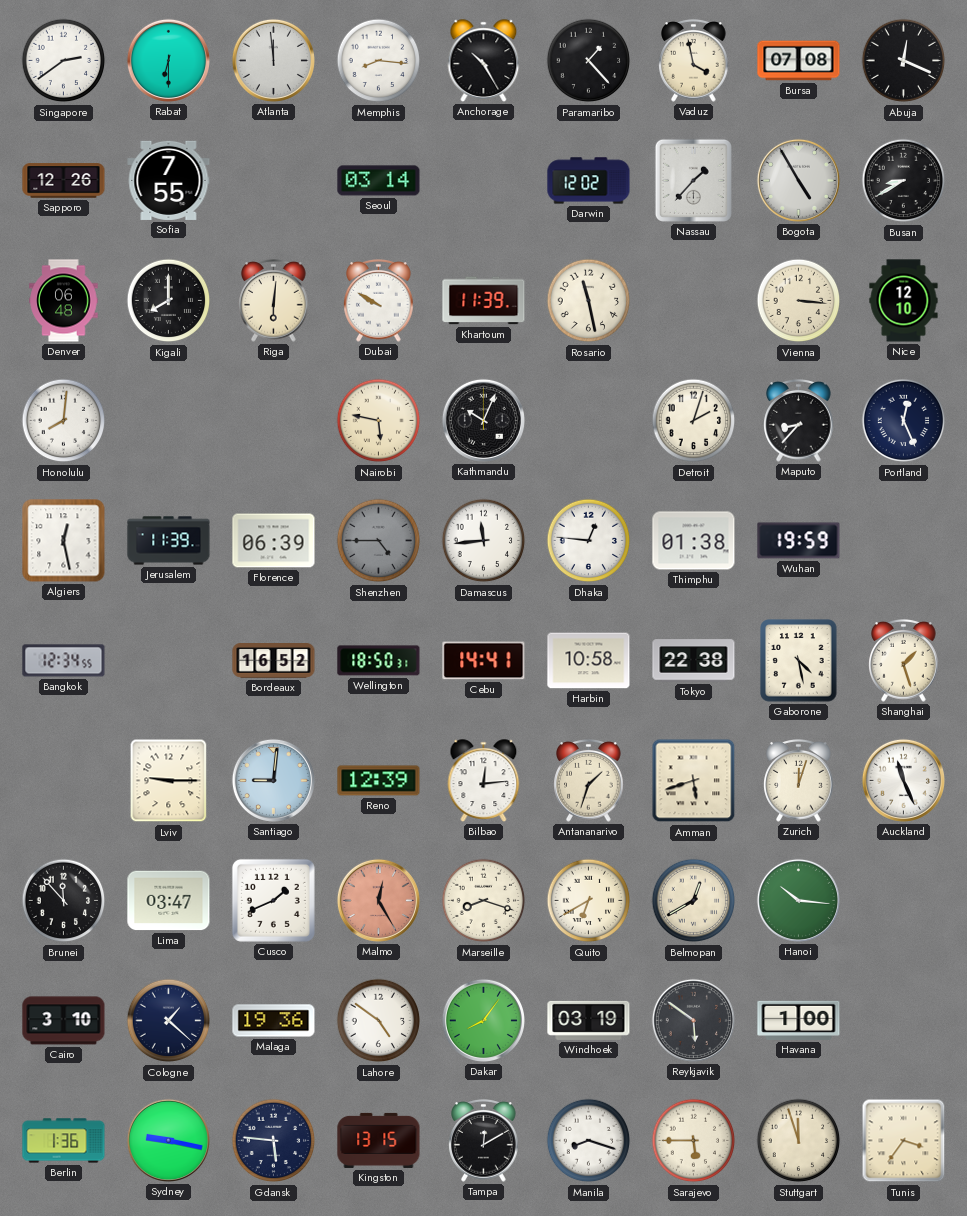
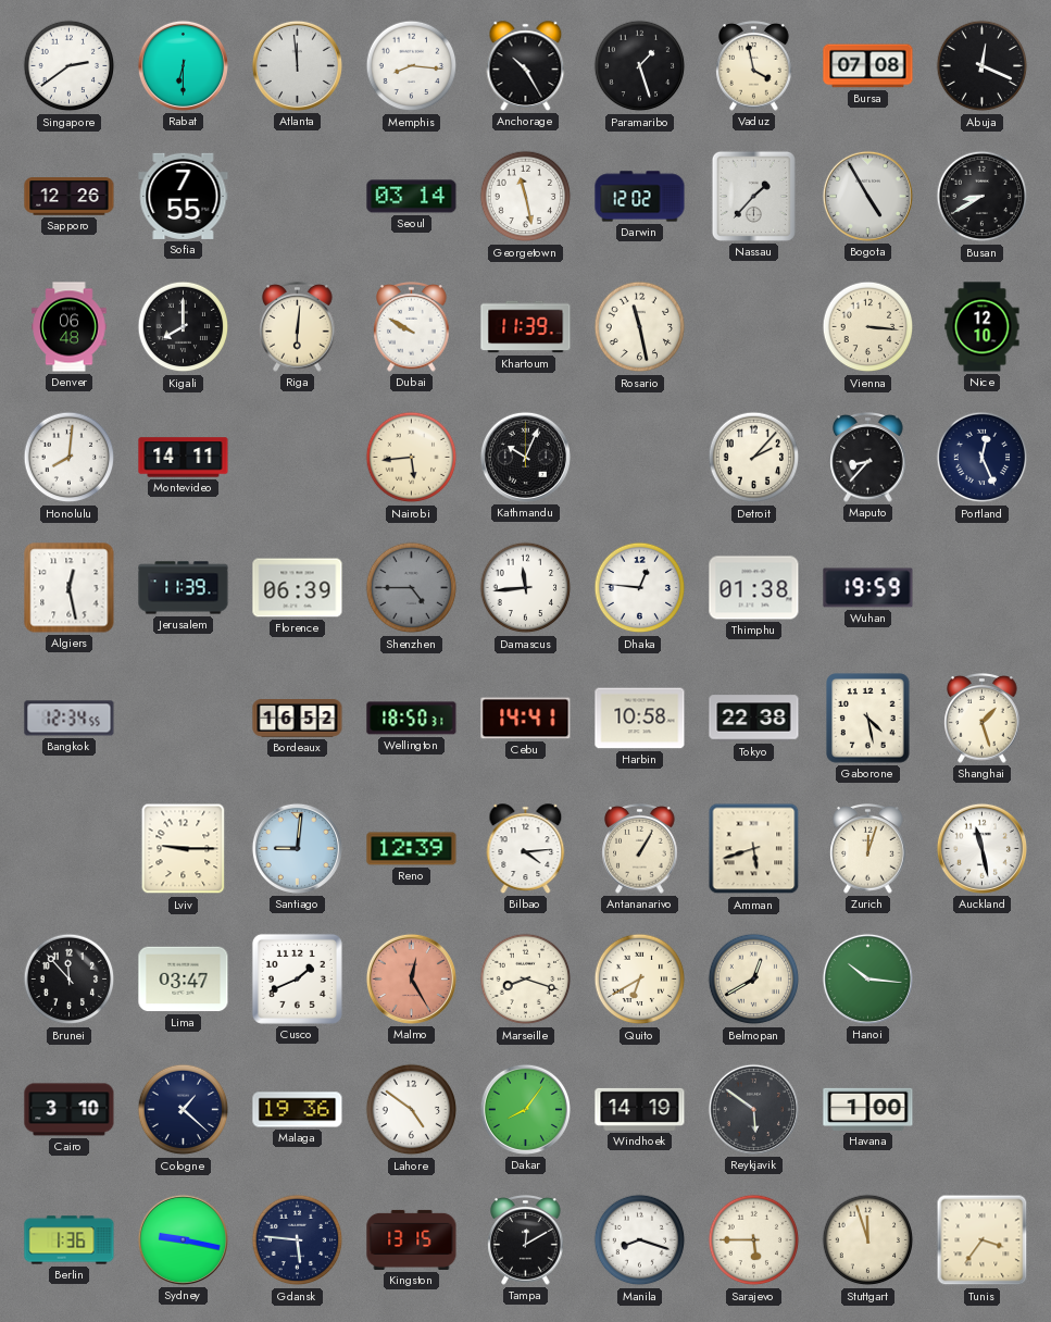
Paramaribo: 1:23 -> 1:27 (640, 66)
Georgetown: none -> 11:28 (526, 197)
Montevideo: none -> 14:11 (184, 458)
Nairobi: 5:47 -> 5:44 (412, 458)
Detroit: 2:03 -> 2:07 (754, 458)
Bilbao: 12:14 -> 4:14 (526, 849)
Antananarivo: 1:33 -> 1:05 (640, 849)
Auckland: 11:26 -> 11:28 (981, 848)
Windhoek: 03:19 -> 14:19 (640, 1109)
